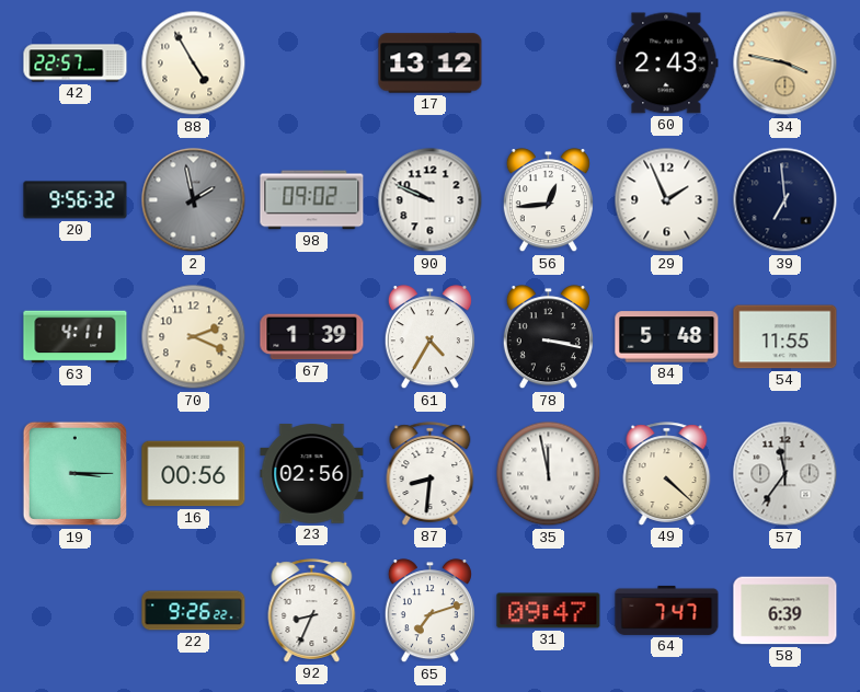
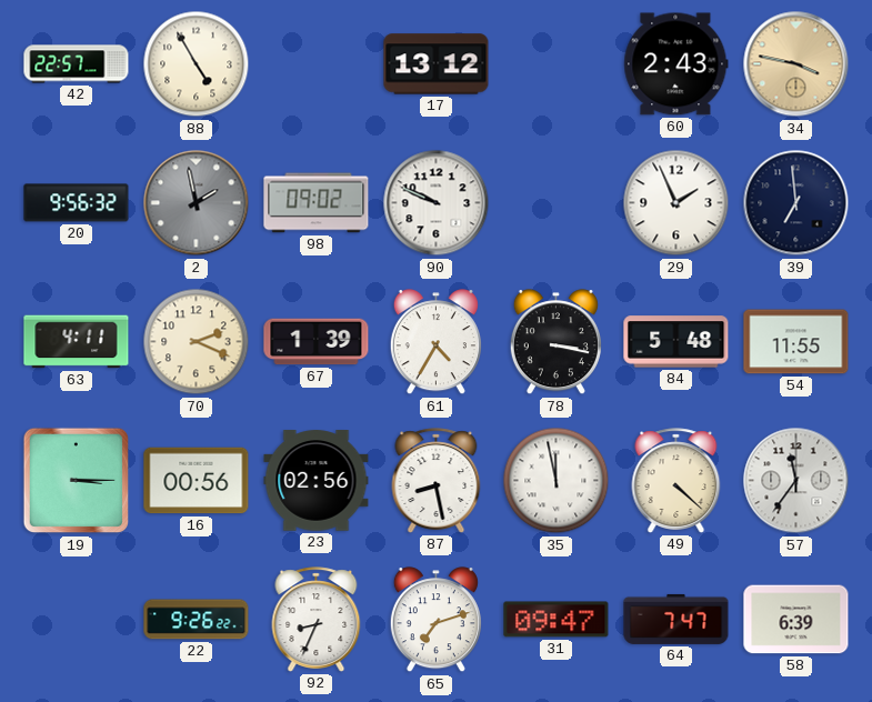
56: 12:44 -> none (548, 200)
87: 8:31 -> 8:28 (437, 481)
